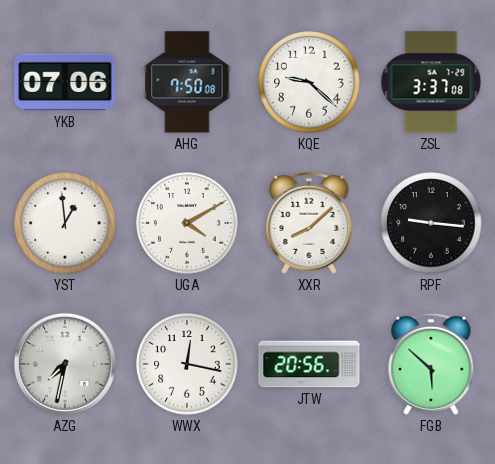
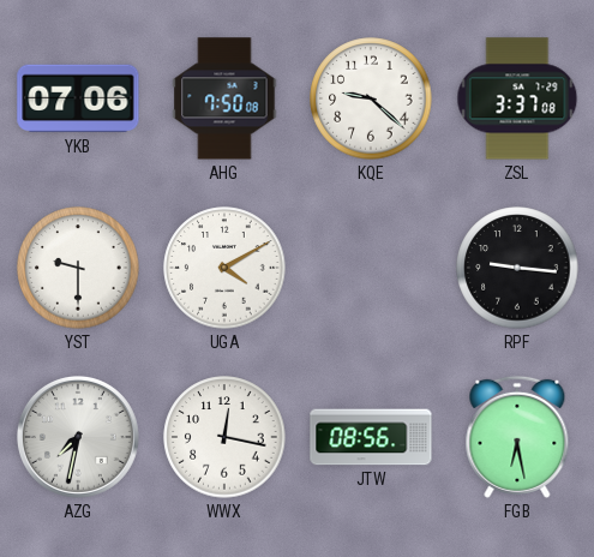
YST: 12:59 -> 9:30 (78, 268)
XXR: 8:08 -> none (309, 223)
JTW: 20:56 -> 08:56 (371, 437)
FGB: 5:52 -> 6:28 (517, 437)
